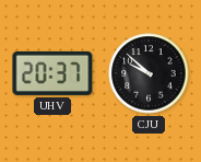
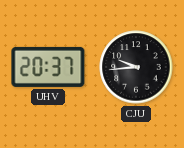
CJU: 9:52 -> 9:44 (136, 67)
